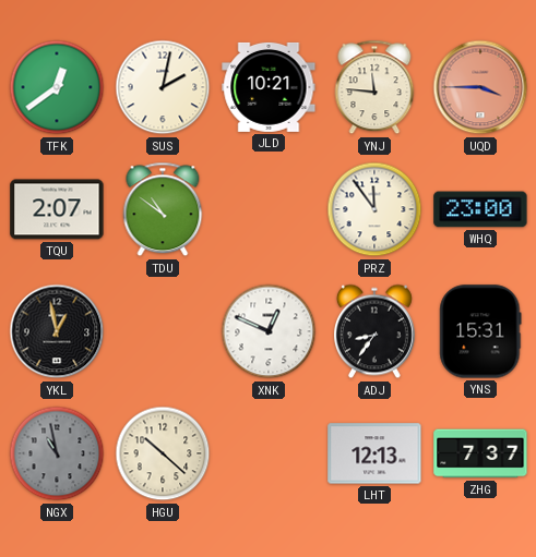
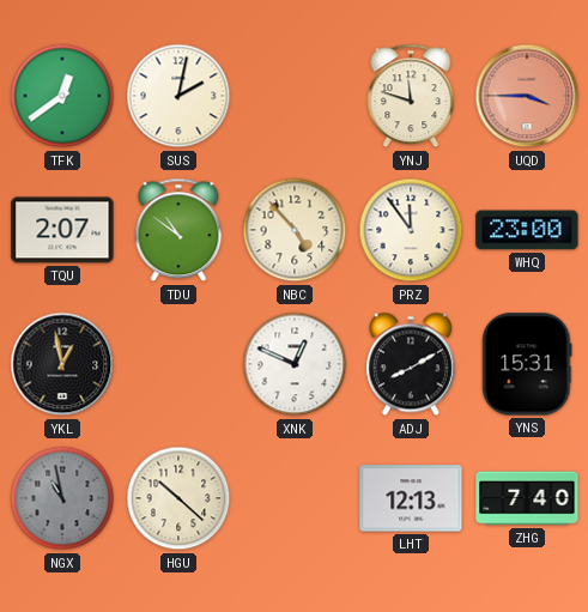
JLD: 10:21 -> none (269, 87)
YNJ: 11:46 -> 11:48 (411, 96)
NBC: none -> 4:53 (295, 230)
ADJ: 8:36 -> 8:10 (411, 364)
ZHG: 7:37 -> 7:40 (527, 498)
